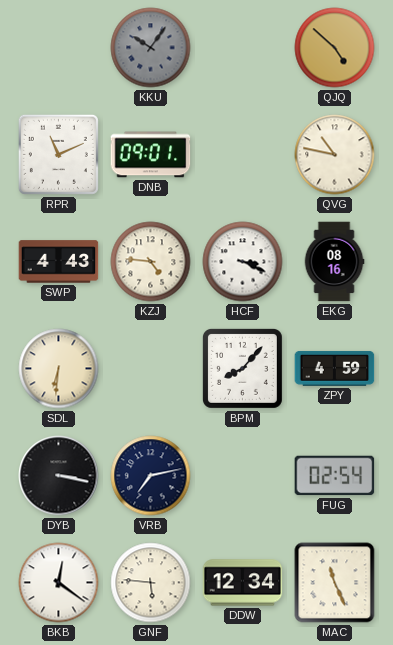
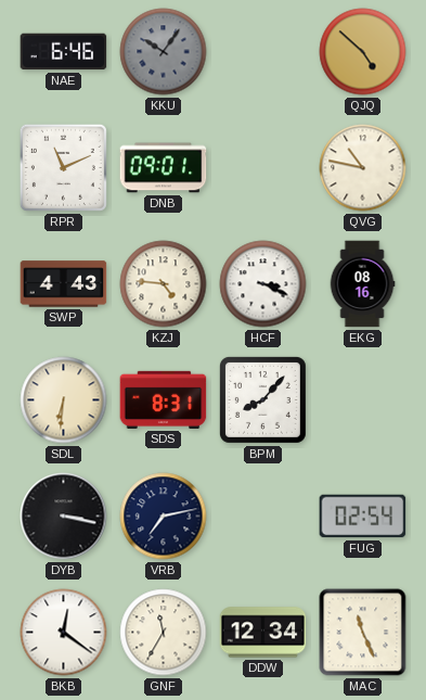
NAE: none -> 6:46 (64, 52)
SDS: none -> 8:31 (164, 399)
ZPY: 4:59 -> none (335, 368)
GNF: 5:46 -> 11:35 (164, 633)
